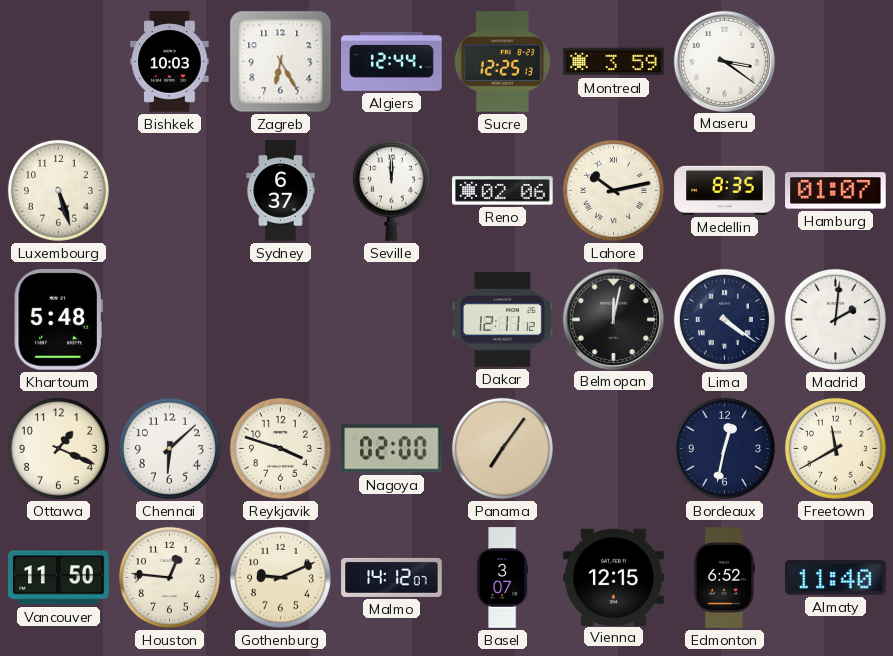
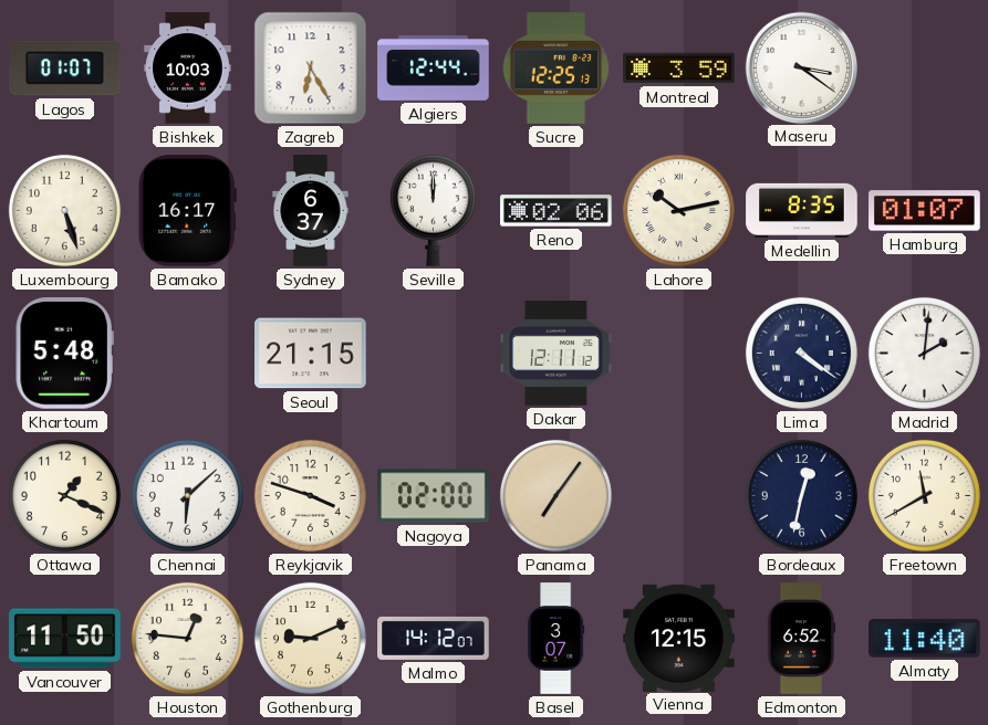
Lagos: none -> 01:07 (65, 69)
Bamako: none -> 16:17 (187, 211)
Seoul: none -> 21:15 (311, 354)
Belmopan: 12:02 -> none (613, 319)
